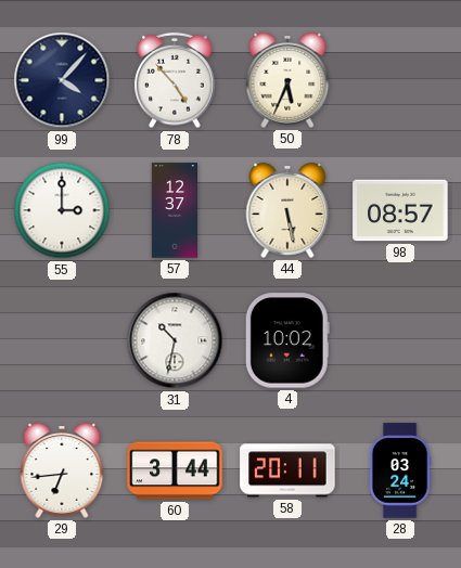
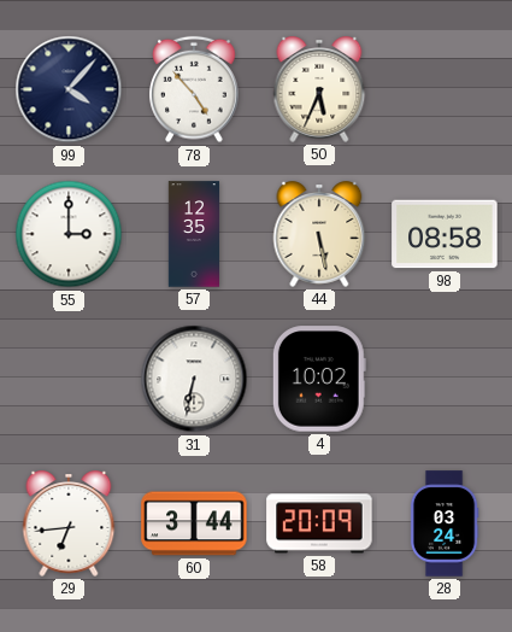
57: 12:37 -> 12:35 (194, 234)
98: 08:57 -> 08:58 (445, 234)
31: 10:32 -> 6:32 (194, 379)
58: 20:11 -> 20:09 (319, 523)
